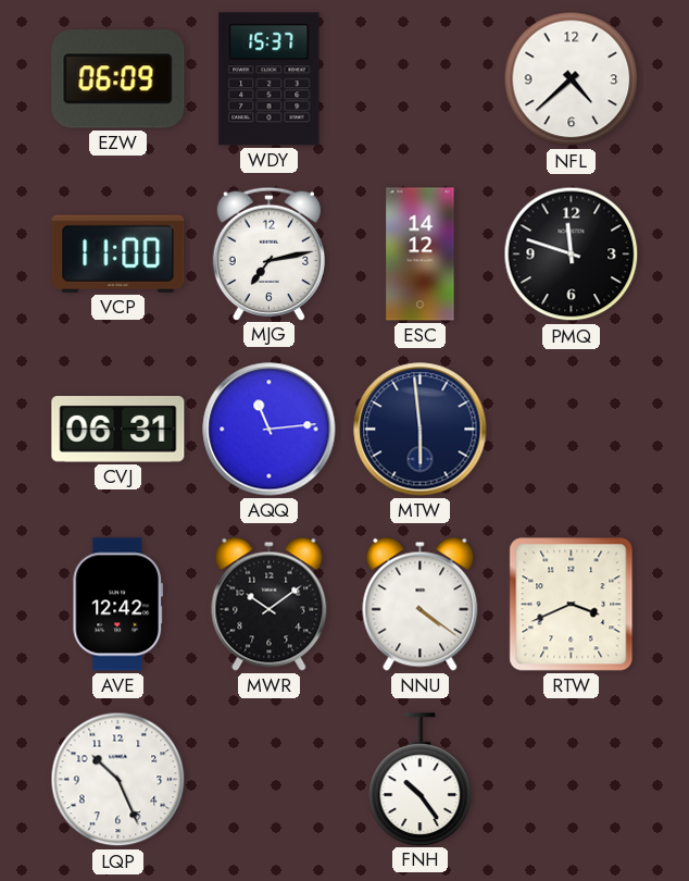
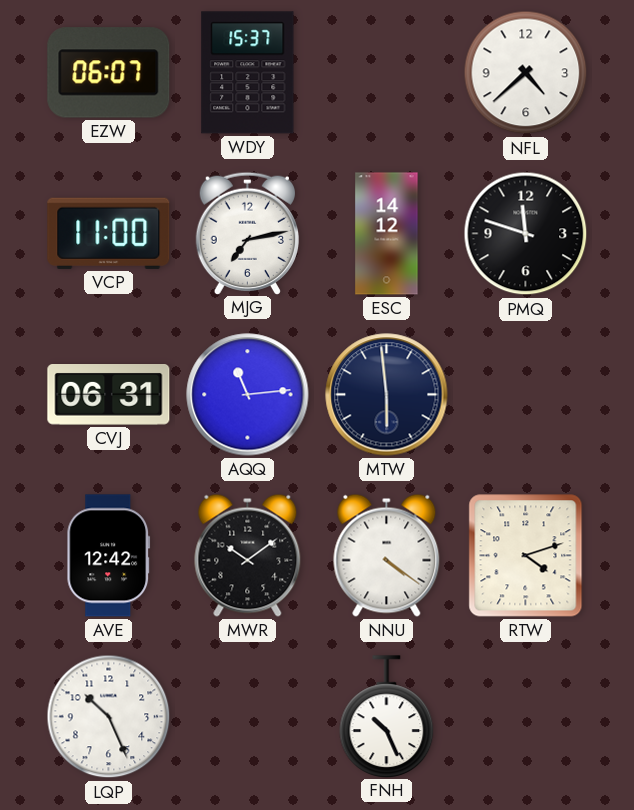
EZW: 06:09 -> 06:07 (109, 73)
RTW: 3:41 -> 4:12 (526, 556)
FNH: 10:24 -> 10:26 (387, 716)
